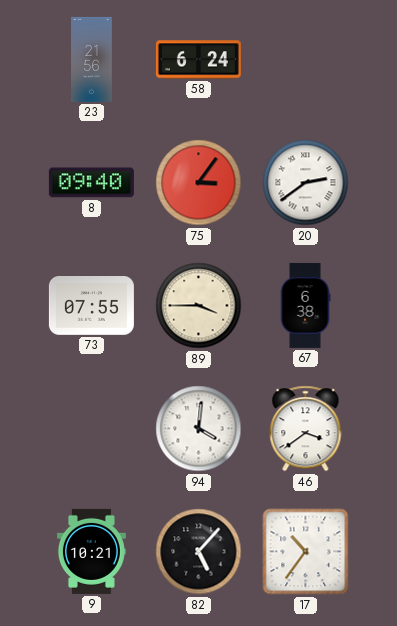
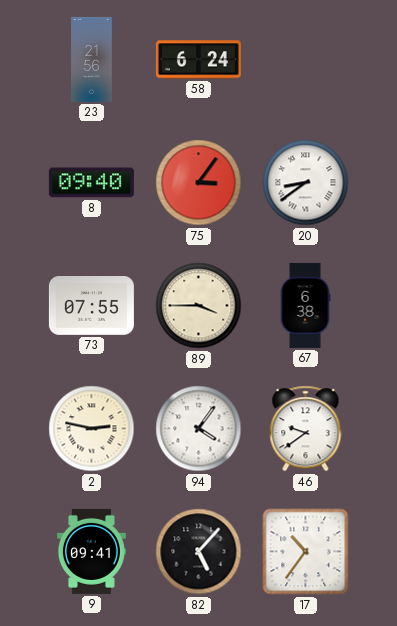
20: 2:39 -> 8:39 (306, 183)
2: none -> 2:47 (92, 429)
94: 4:01 -> 4:06 (199, 429)
46: 3:39 -> 9:39 (306, 429)
9: 10:21 -> 09:41 (91, 551)
